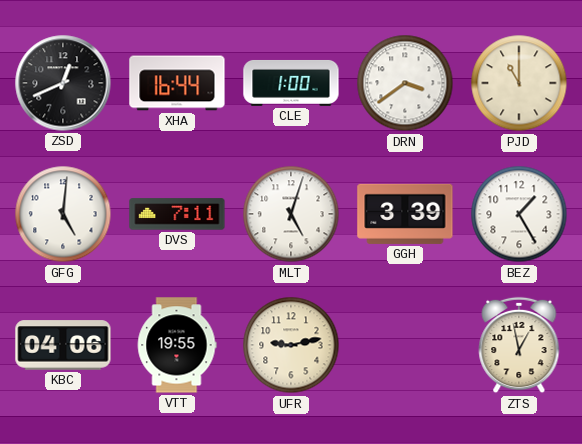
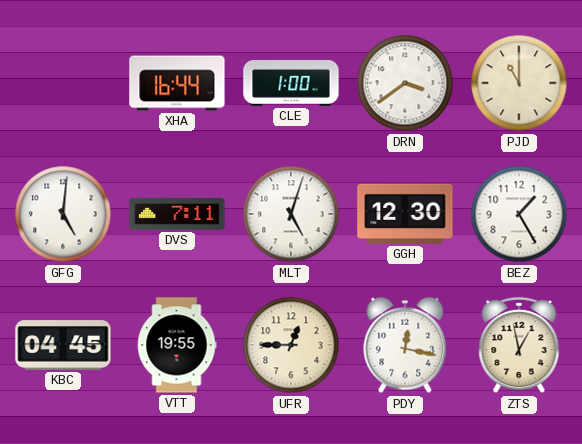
ZSD: 12:41 -> none (63, 83)
GGH: 3:39 -> 12:30 (405, 214)
KBC: 04:06 -> 04:45 (63, 345)
UFR: 9:13 -> 12:45 (291, 345)
PDY: none -> 12:17 (405, 345)
